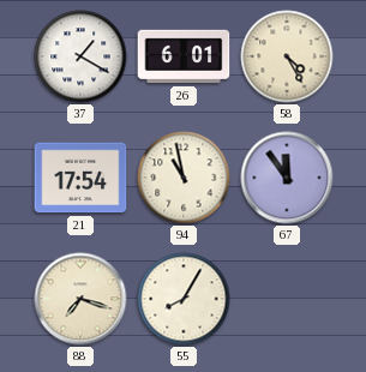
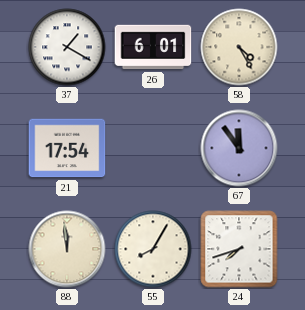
94: 10:58 -> none (184, 178)
88: 7:18 -> 11:59 (67, 249)
24: none -> 7:42 (239, 249)
